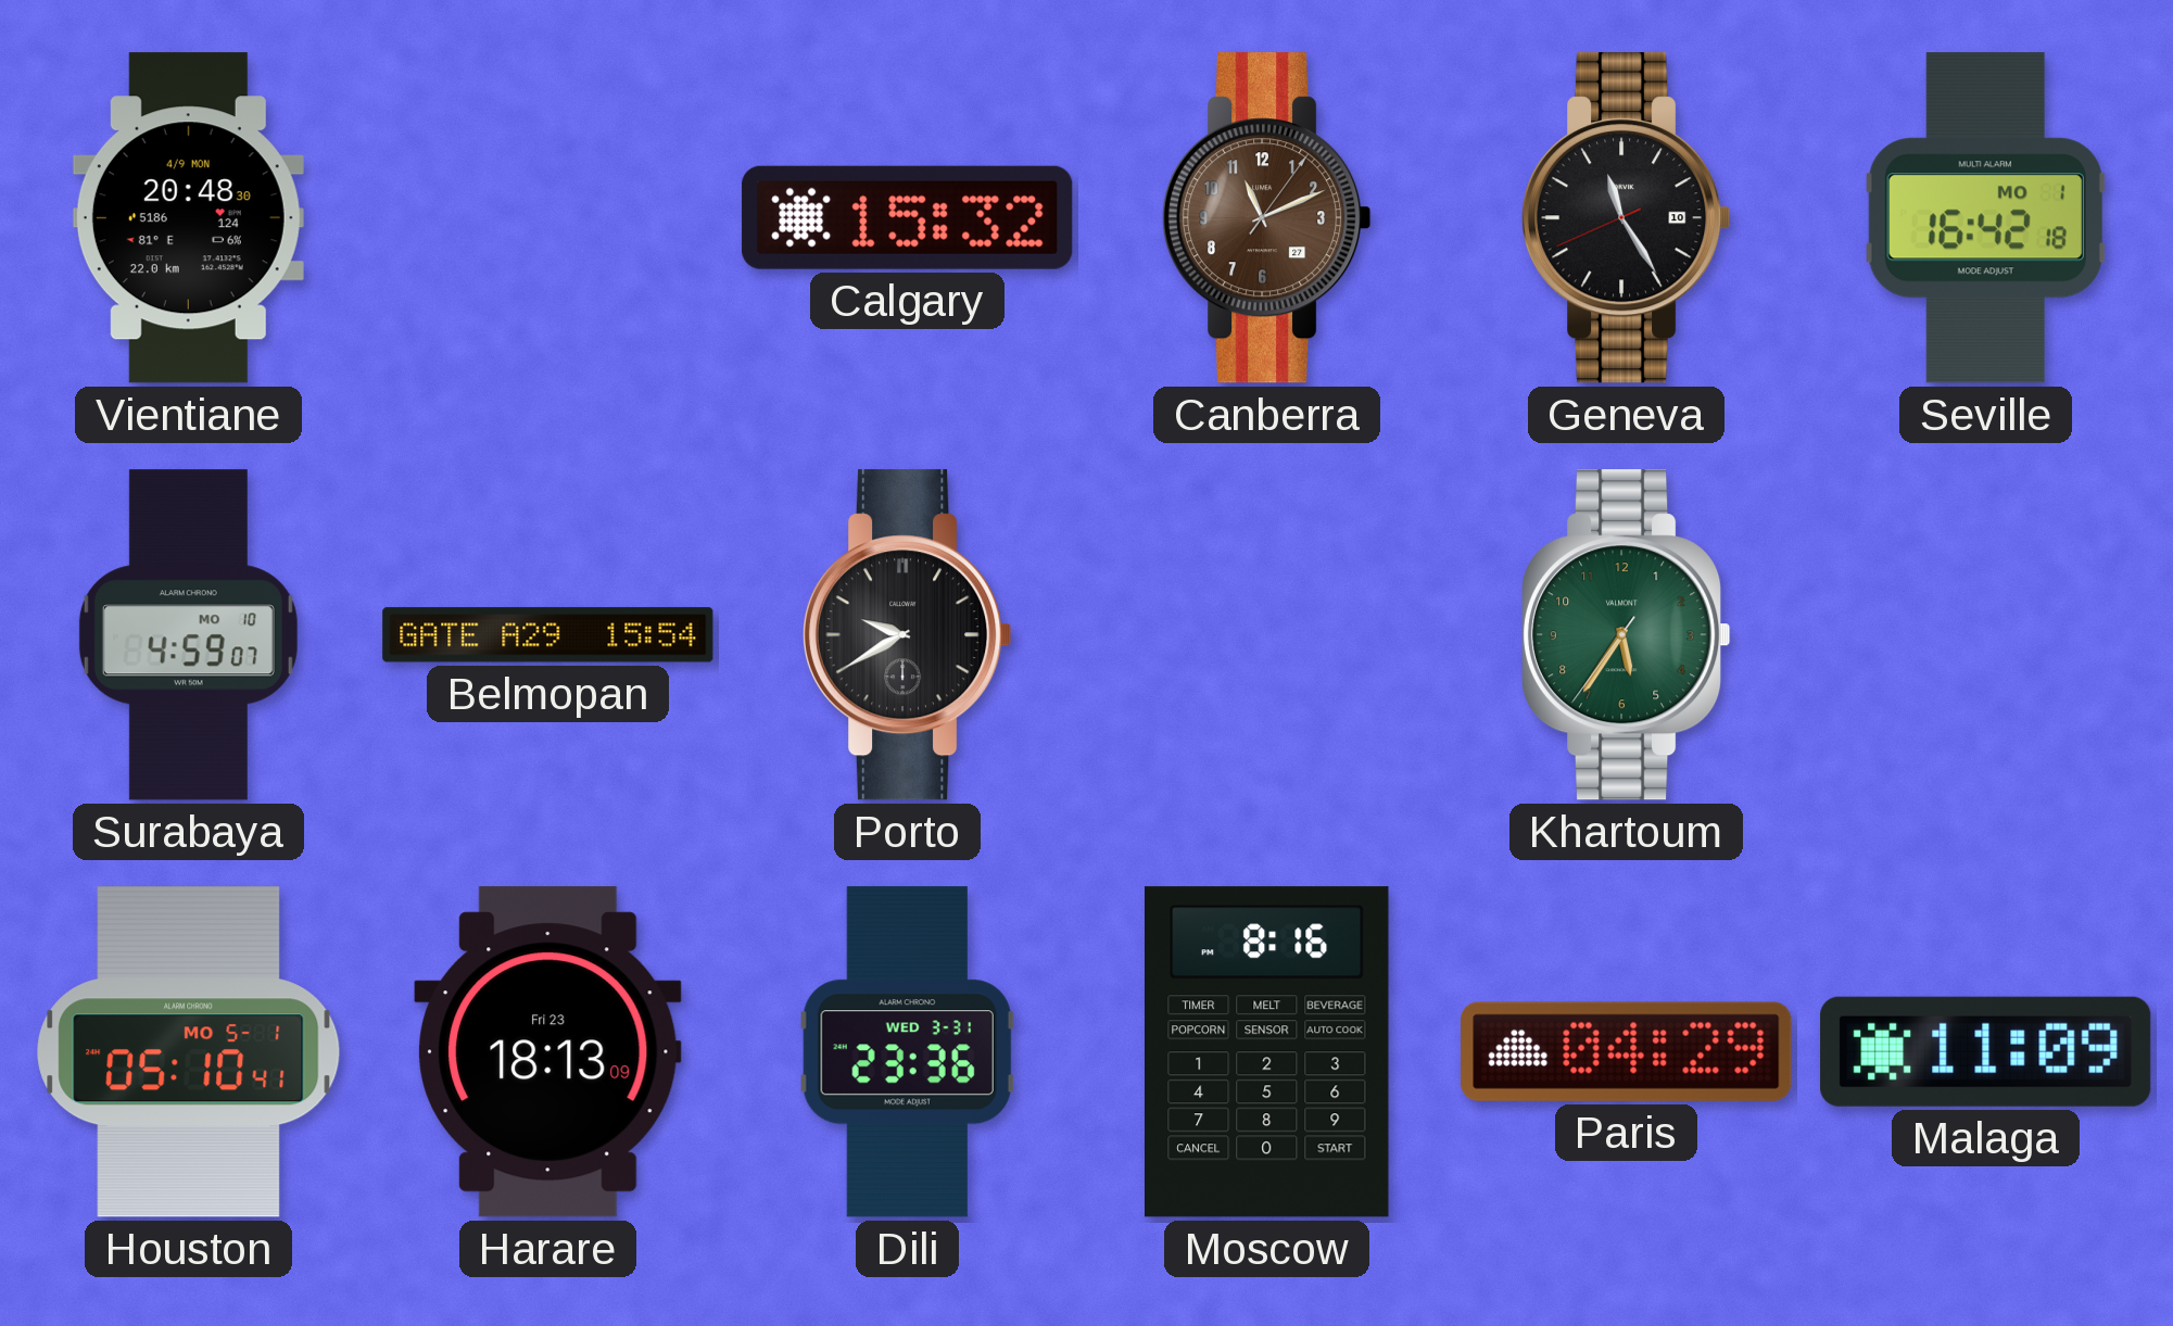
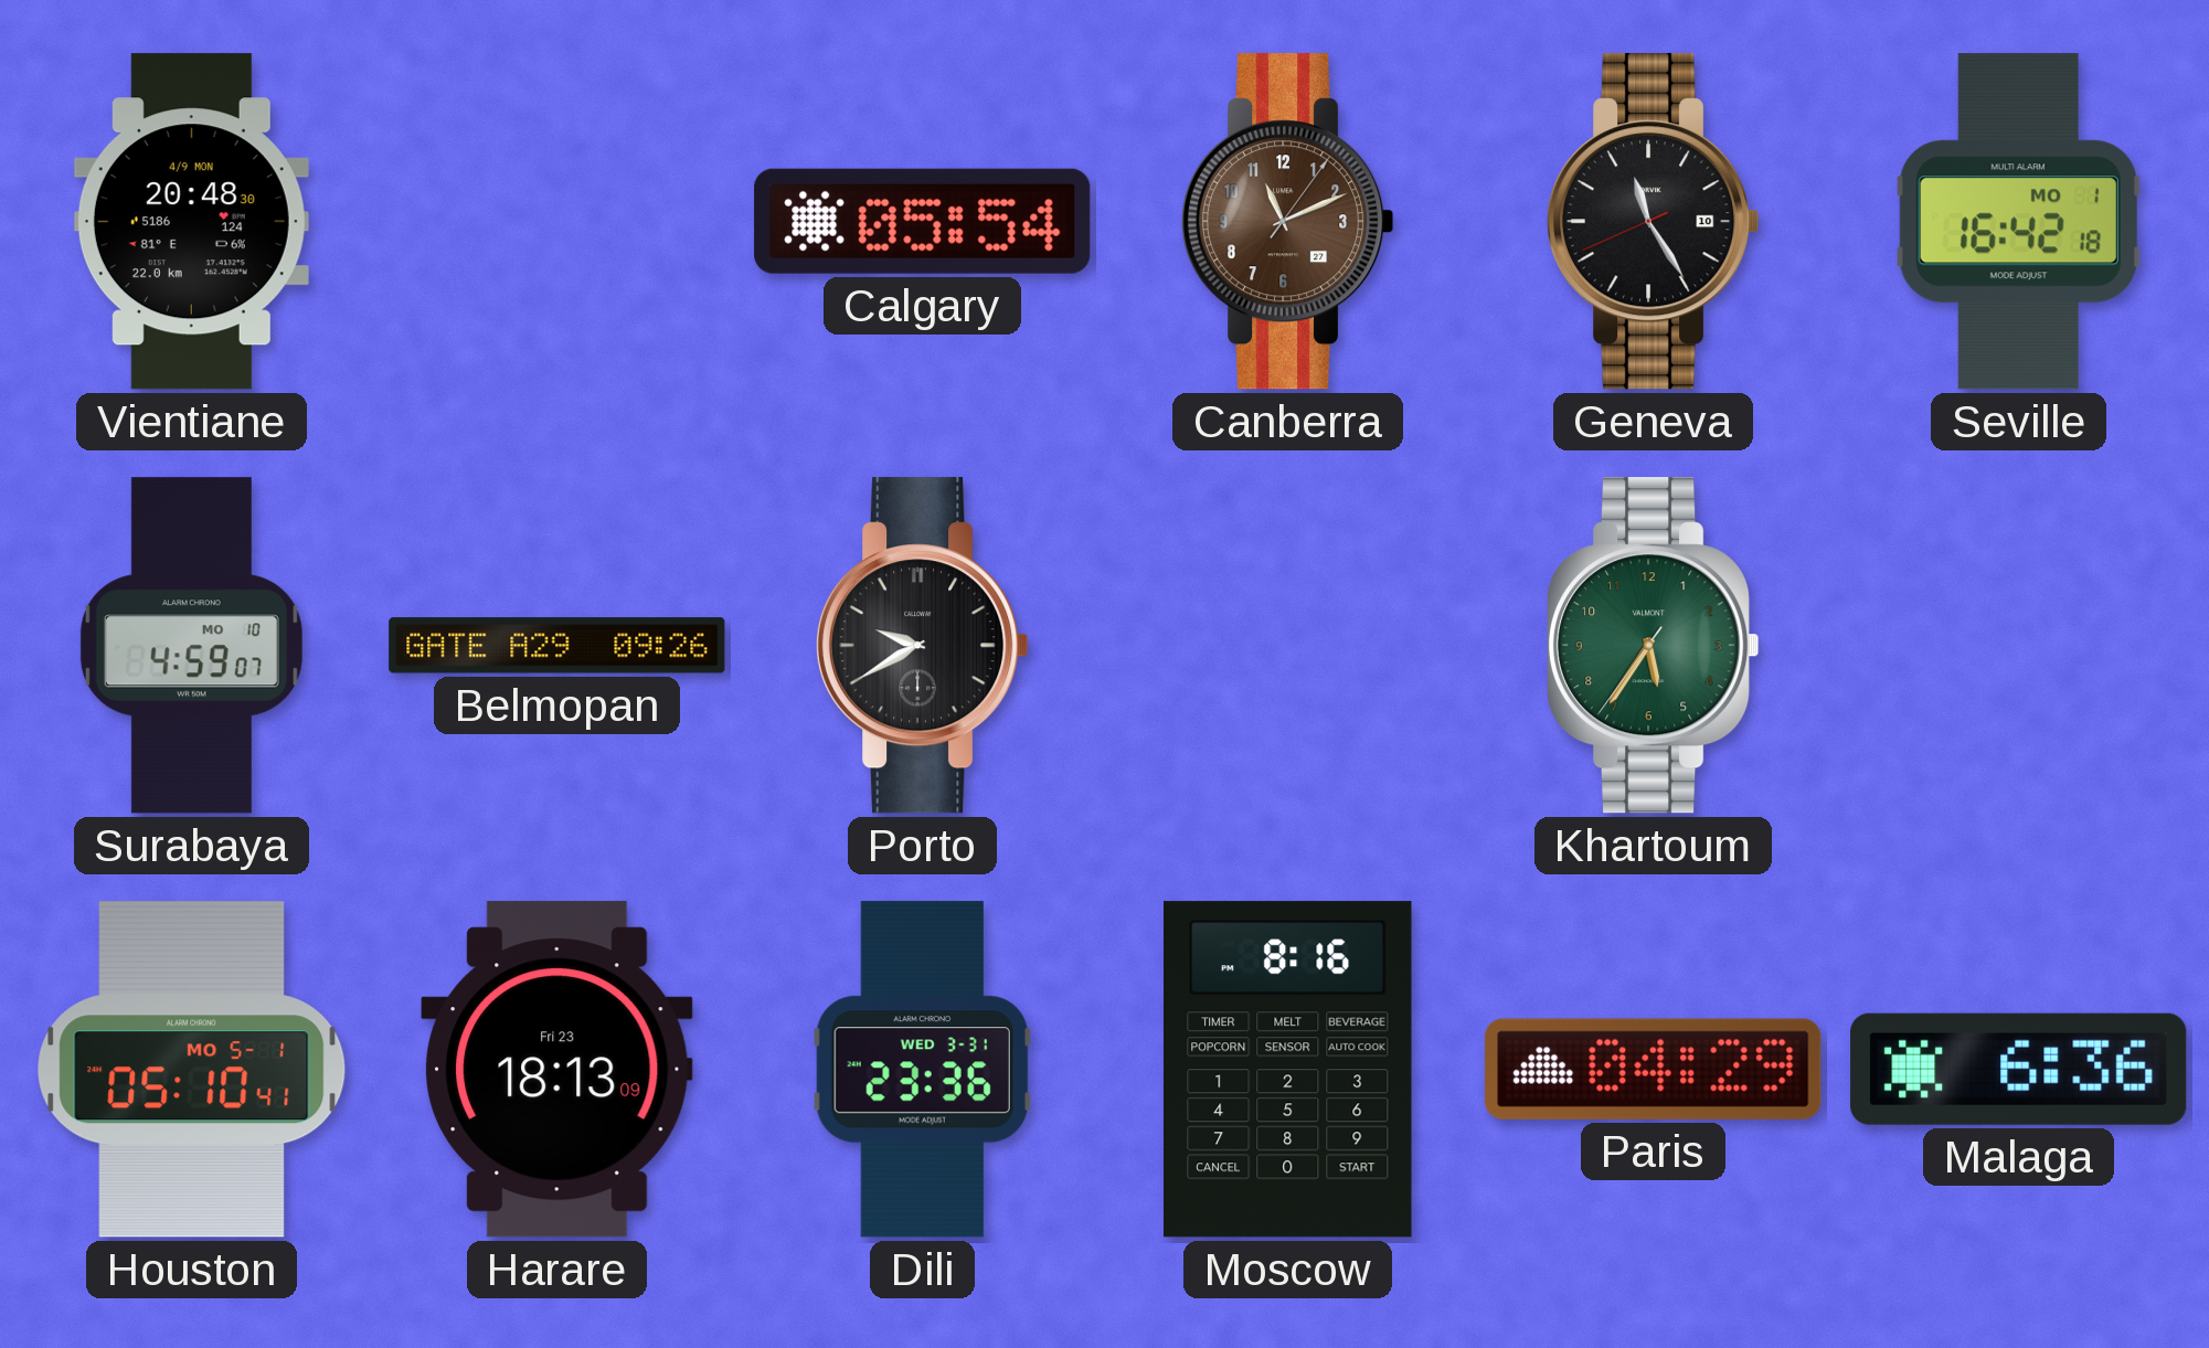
Calgary: 15:32 -> 05:54 (923, 221)
Belmopan: 15:54 -> 09:26 (557, 646)
Malaga: 11:09 -> 6:36 (2019, 1069)
